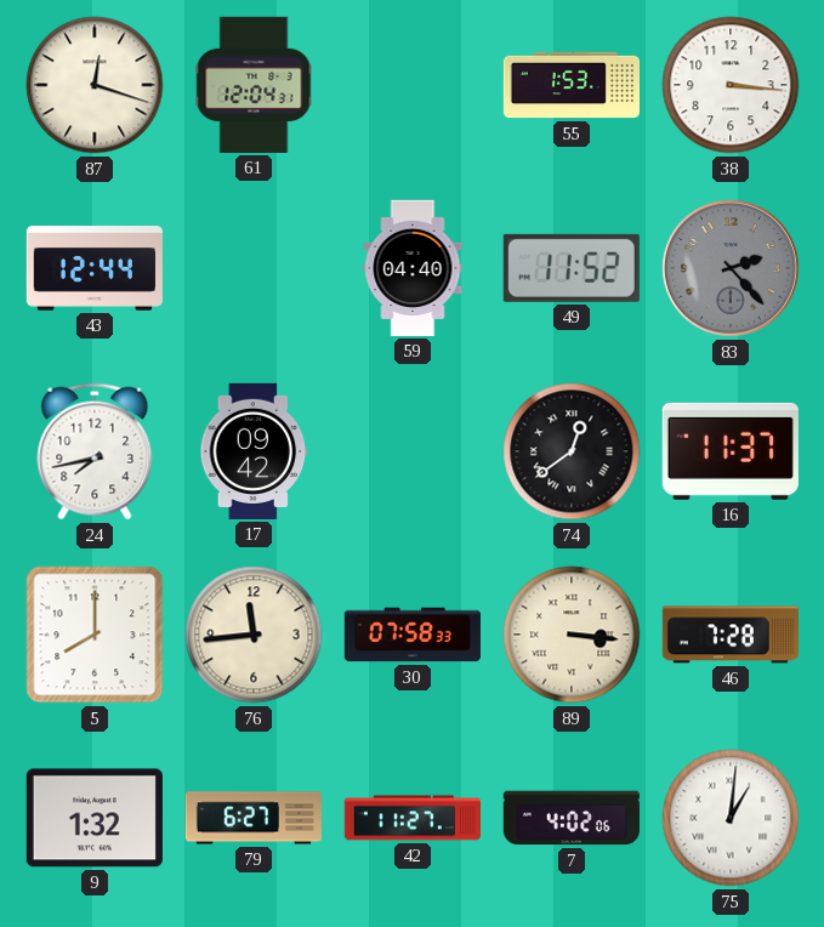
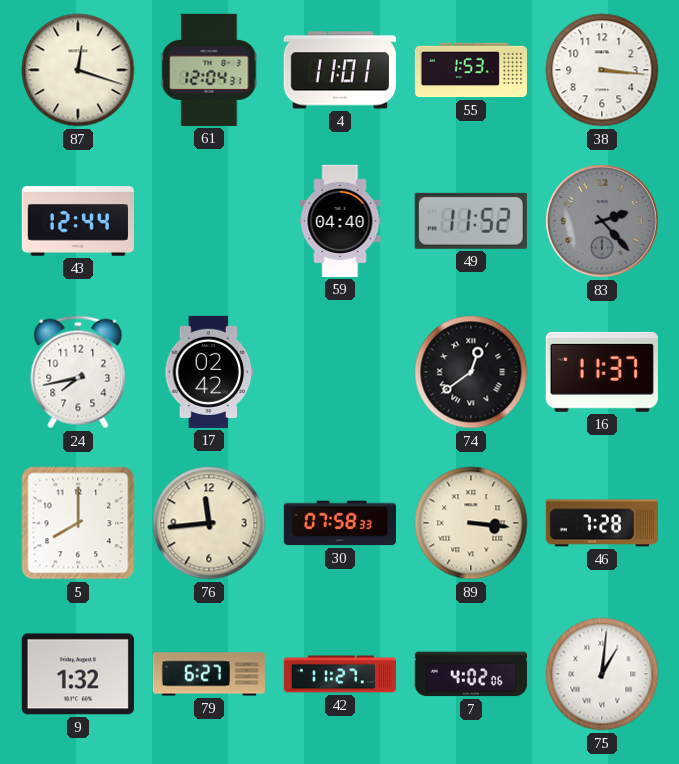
4: none -> 11:01 (340, 70)
17: 09:42 -> 02:42 (209, 372)
